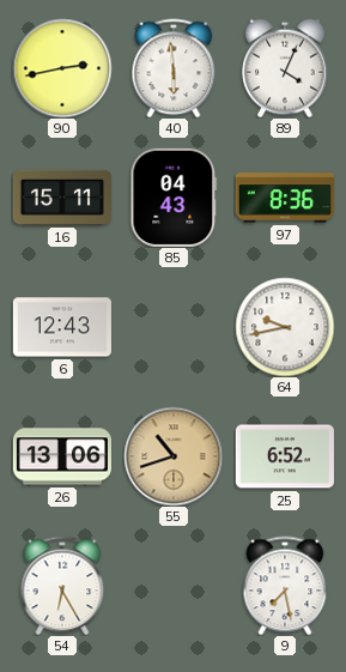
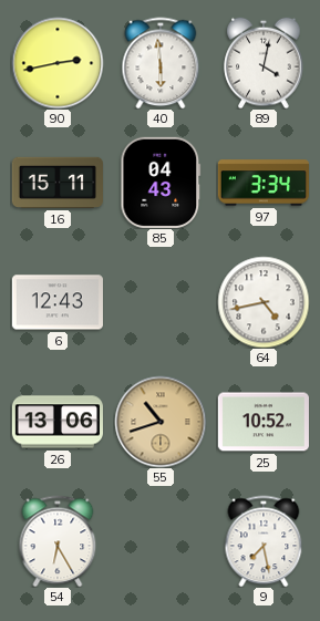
89: 4:04 -> 4:02 (264, 63)
97: 8:36 -> 3:34 (264, 183)
64: 9:43 -> 4:43 (264, 302)
25: 6:52 -> 10:52 (264, 422)
